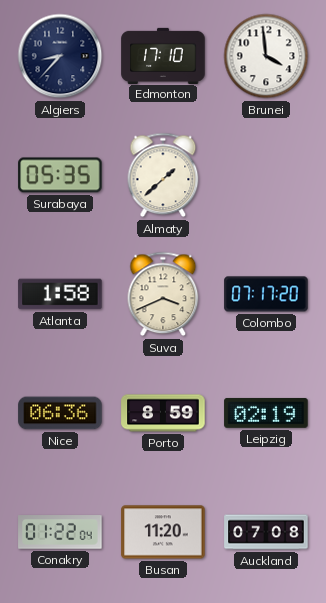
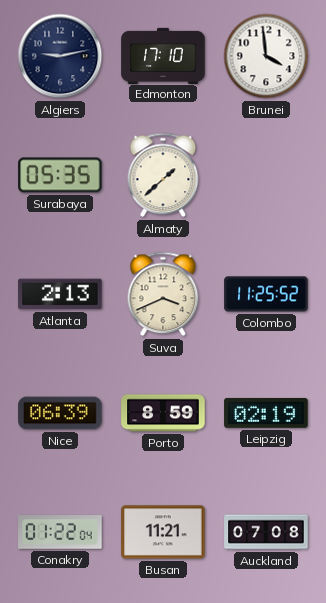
Algiers: 8:37 -> 9:13 (60, 56)
Atlanta: 1:58 -> 2:13 (60, 294)
Colombo: 07:17 -> 11:25 (266, 294)
Nice: 06:36 -> 06:39 (60, 413)
Busan: 11:20 -> 11:21 (163, 532)
